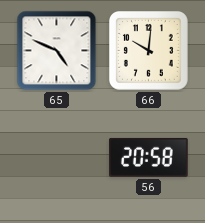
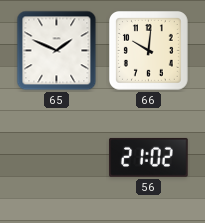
65: 4:49 -> 1:49 (57, 51)
56: 20:58 -> 21:02 (149, 157)
